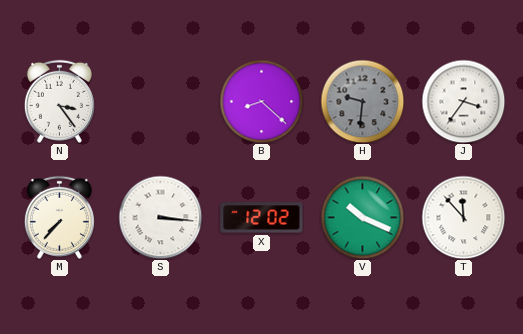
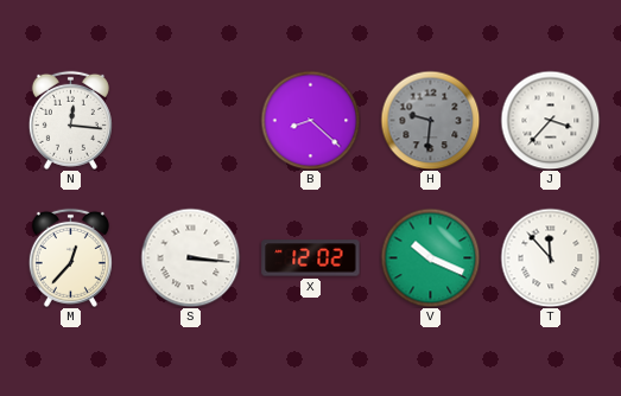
N: 3:24 -> 12:16 (70, 120)
J: 3:36 -> 3:37 (550, 120)
M: 7:37 -> 12:37 (70, 257)
